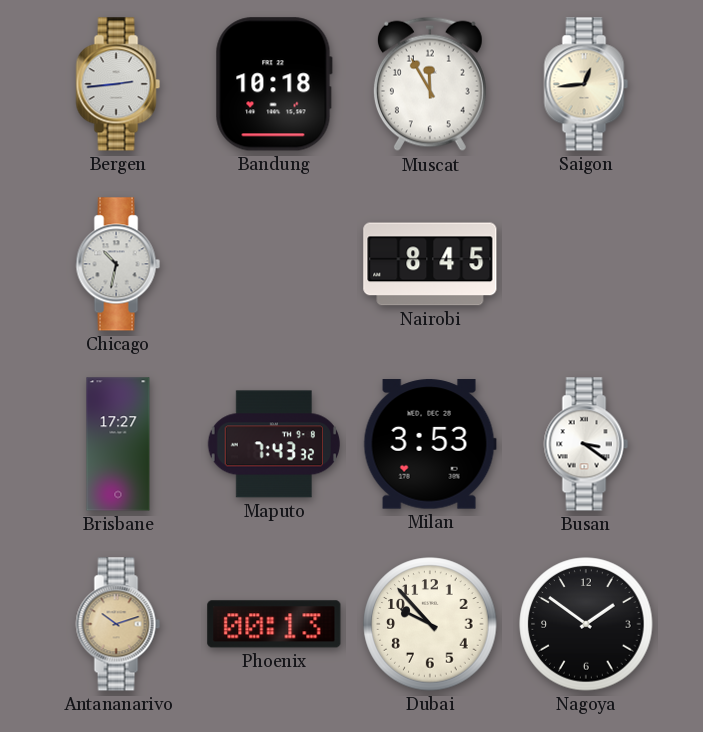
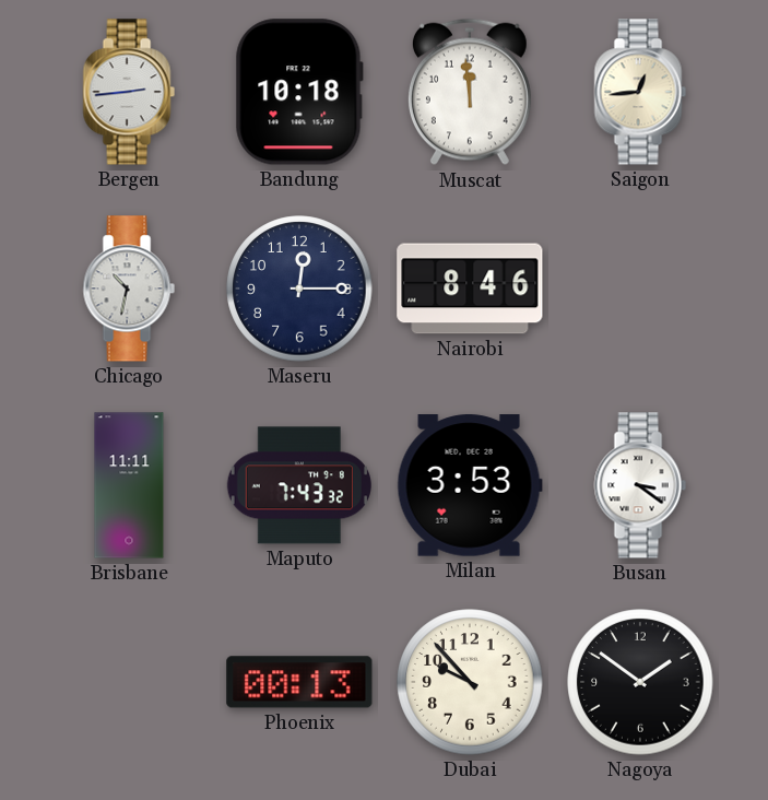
Muscat: 11:55 -> 11:59 (470, 92)
Maseru: none -> 12:15 (299, 289)
Nairobi: 8:45 -> 8:46 (470, 289)
Brisbane: 17:27 -> 11:11 (129, 485)
Antananarivo: 10:12 -> none (118, 624)
